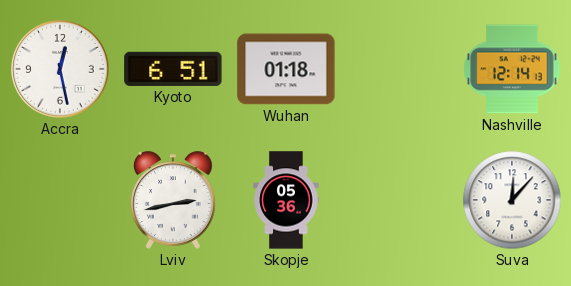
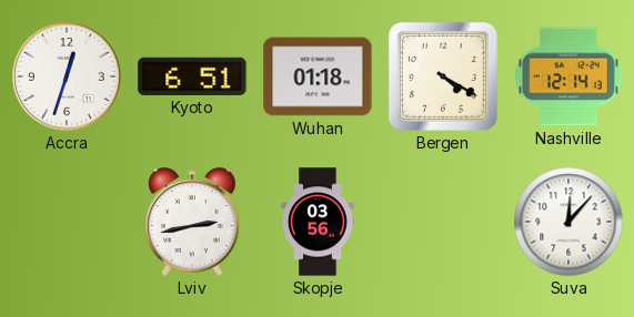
Accra: 12:28 -> 12:33 (67, 76)
Bergen: none -> 4:20 (443, 76)
Skopje: 05:36 -> 03:56 (318, 222)
